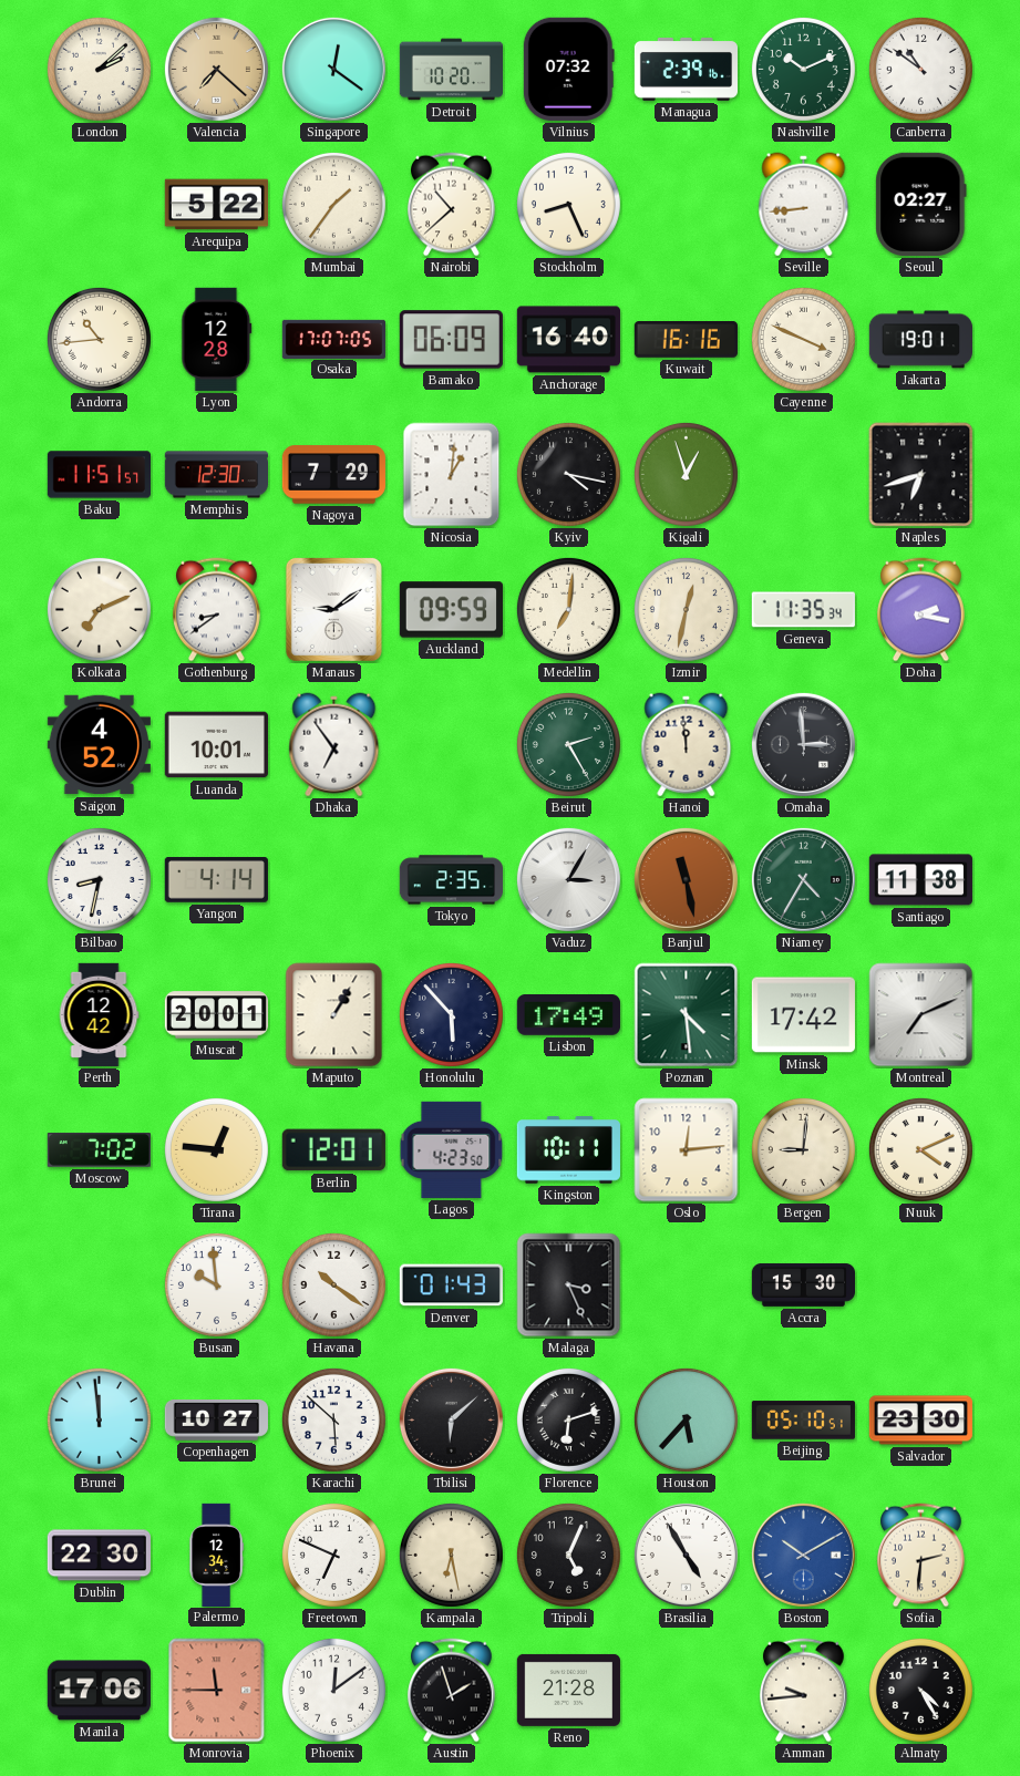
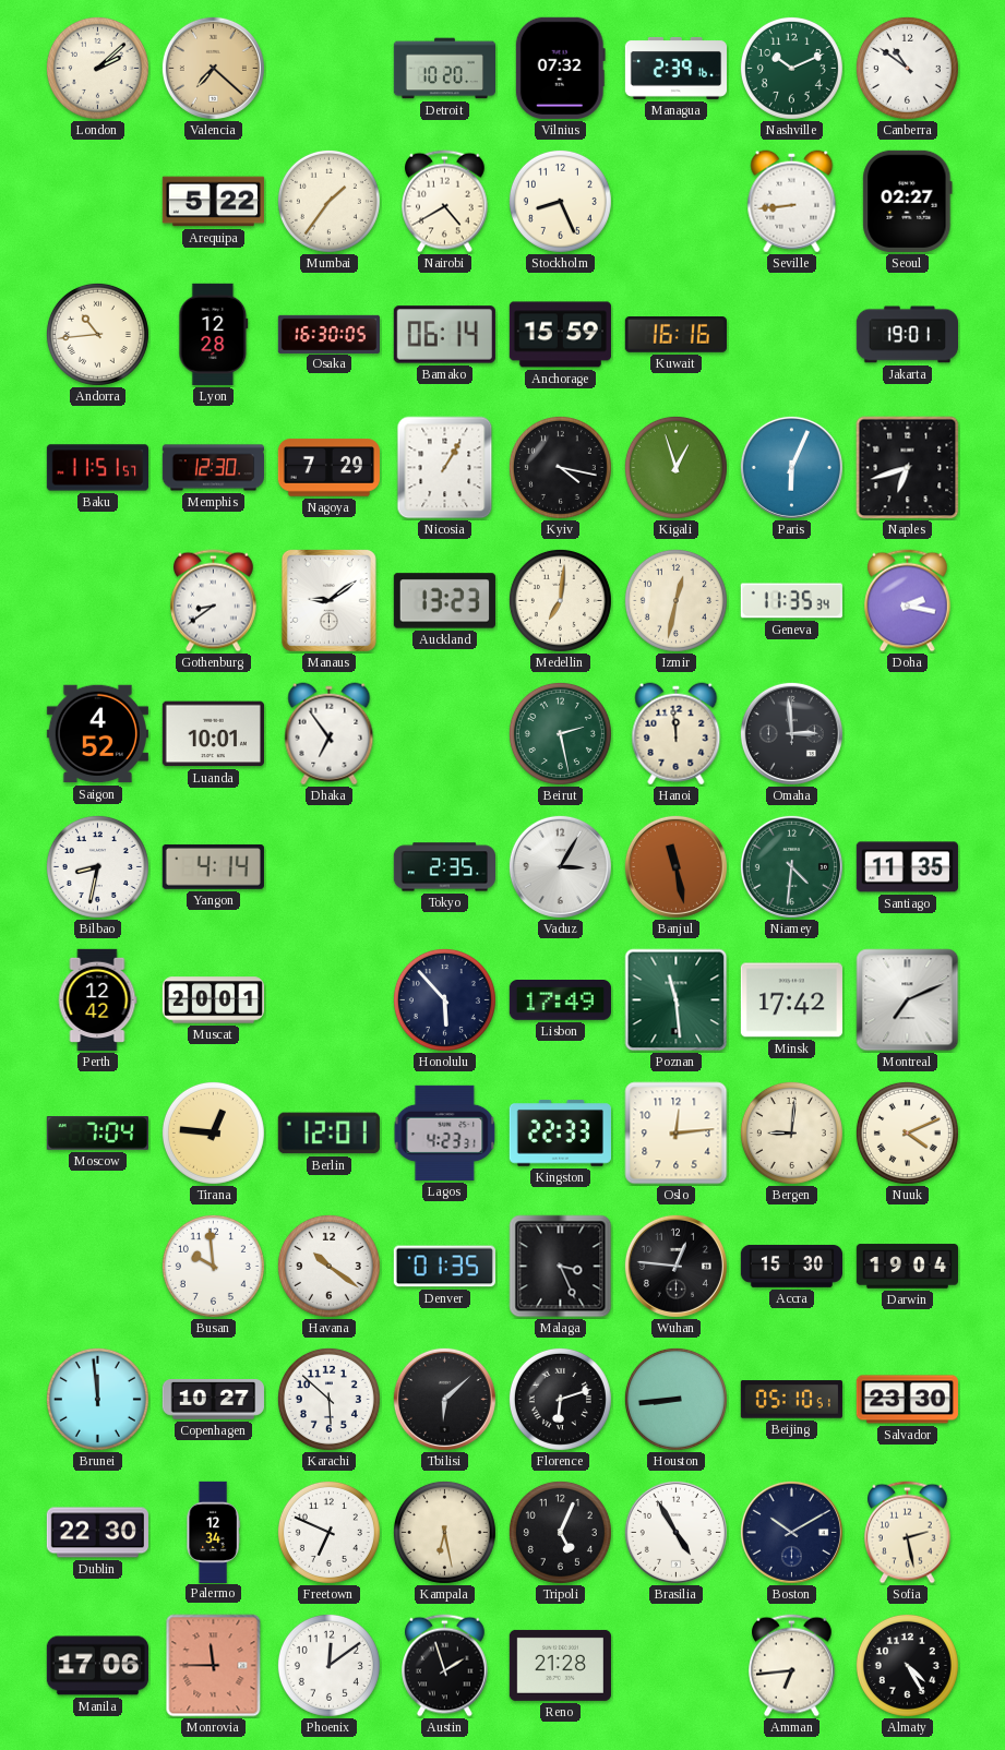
Singapore: 12:21 -> none (333, 69)
Nairobi: 10:38 -> 4:40 (445, 202)
Osaka: 17:07 -> 16:30 (328, 334)
Bamako: 06:09 -> 06:14 (444, 335)
Anchorage: 16:40 -> 15:59 (560, 335)
Cayenne: 3:49 -> none (803, 339)
Nicosia: 1:01 -> 1:05 (445, 468)
Paris: none -> 6:04 (791, 467)
Kolkata: 7:11 -> none (99, 609)
Auckland: 09:59 -> 13:23 (444, 601)
Beirut: 2:25 -> 2:28 (560, 733)
Niamey: 4:35 -> 4:31 (791, 866)
Santiago: 11:38 -> 11:35 (907, 867)
Maputo: 1:05 -> none (334, 1015)
Poznan: 4:29 -> 11:29 (677, 1000)
Moscow: 7:02 -> 7:04 (97, 1134)
Lagos: 4:23:50 -> 4:23:31 (445, 1132)
Kingston: 10:11 -> 22:33 (560, 1134)
Denver: 01:43 -> 01:35 (444, 1267)
Wuhan: none -> 12:46 (675, 1266)
Darwin: none -> 19:04 (907, 1267)
Houston: 5:37 -> 8:44 (675, 1399)
Boston dial: blue -> navy (791, 1532)
Sofia: 2:31 -> 2:28 (908, 1533)
Amman: 9:44 -> 6:44 (792, 1666)
